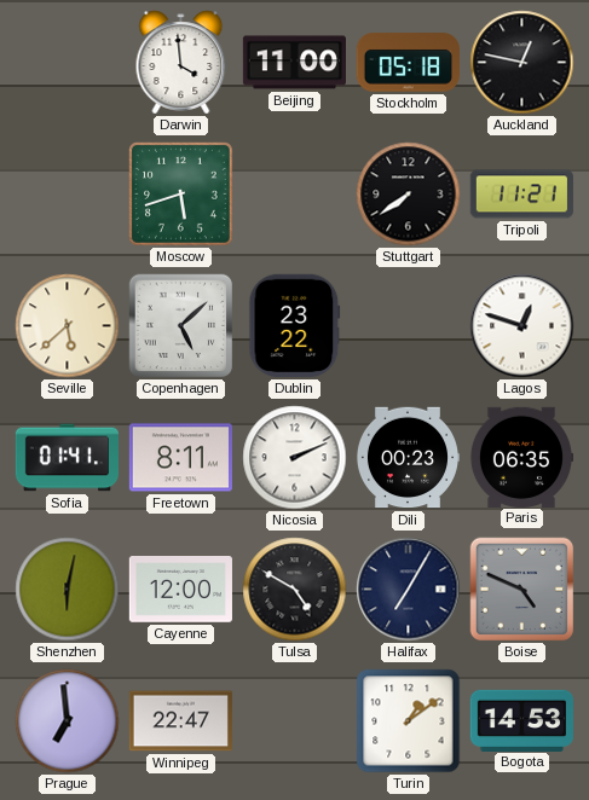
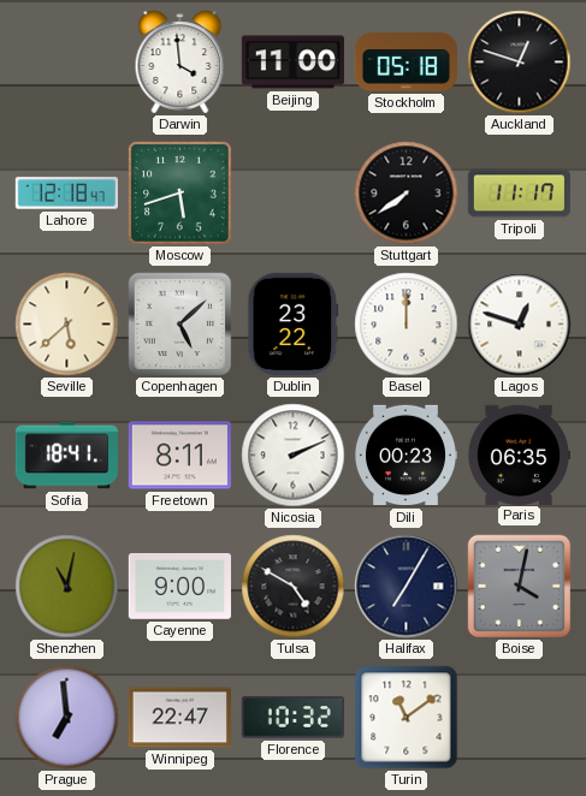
Auckland: 12:47 -> 12:48 (520, 63)
Lahore: none -> 12:18 (66, 194)
Tripoli: 11:21 -> 11:17 (519, 194)
Basel: none -> 12:00 (407, 325)
Sofia: 01:41 -> 18:41 (66, 456)
Shenzhen: 6:02 -> 11:02 (67, 587)
Cayenne: 12:00 -> 9:00 (179, 587)
Boise: 4:49 -> 4:02 (520, 587)
Florence: none -> 10:32 (292, 718)
Turin: 1:09 -> 11:09 (407, 718)
Bogota: 14:53 -> none (521, 720)
